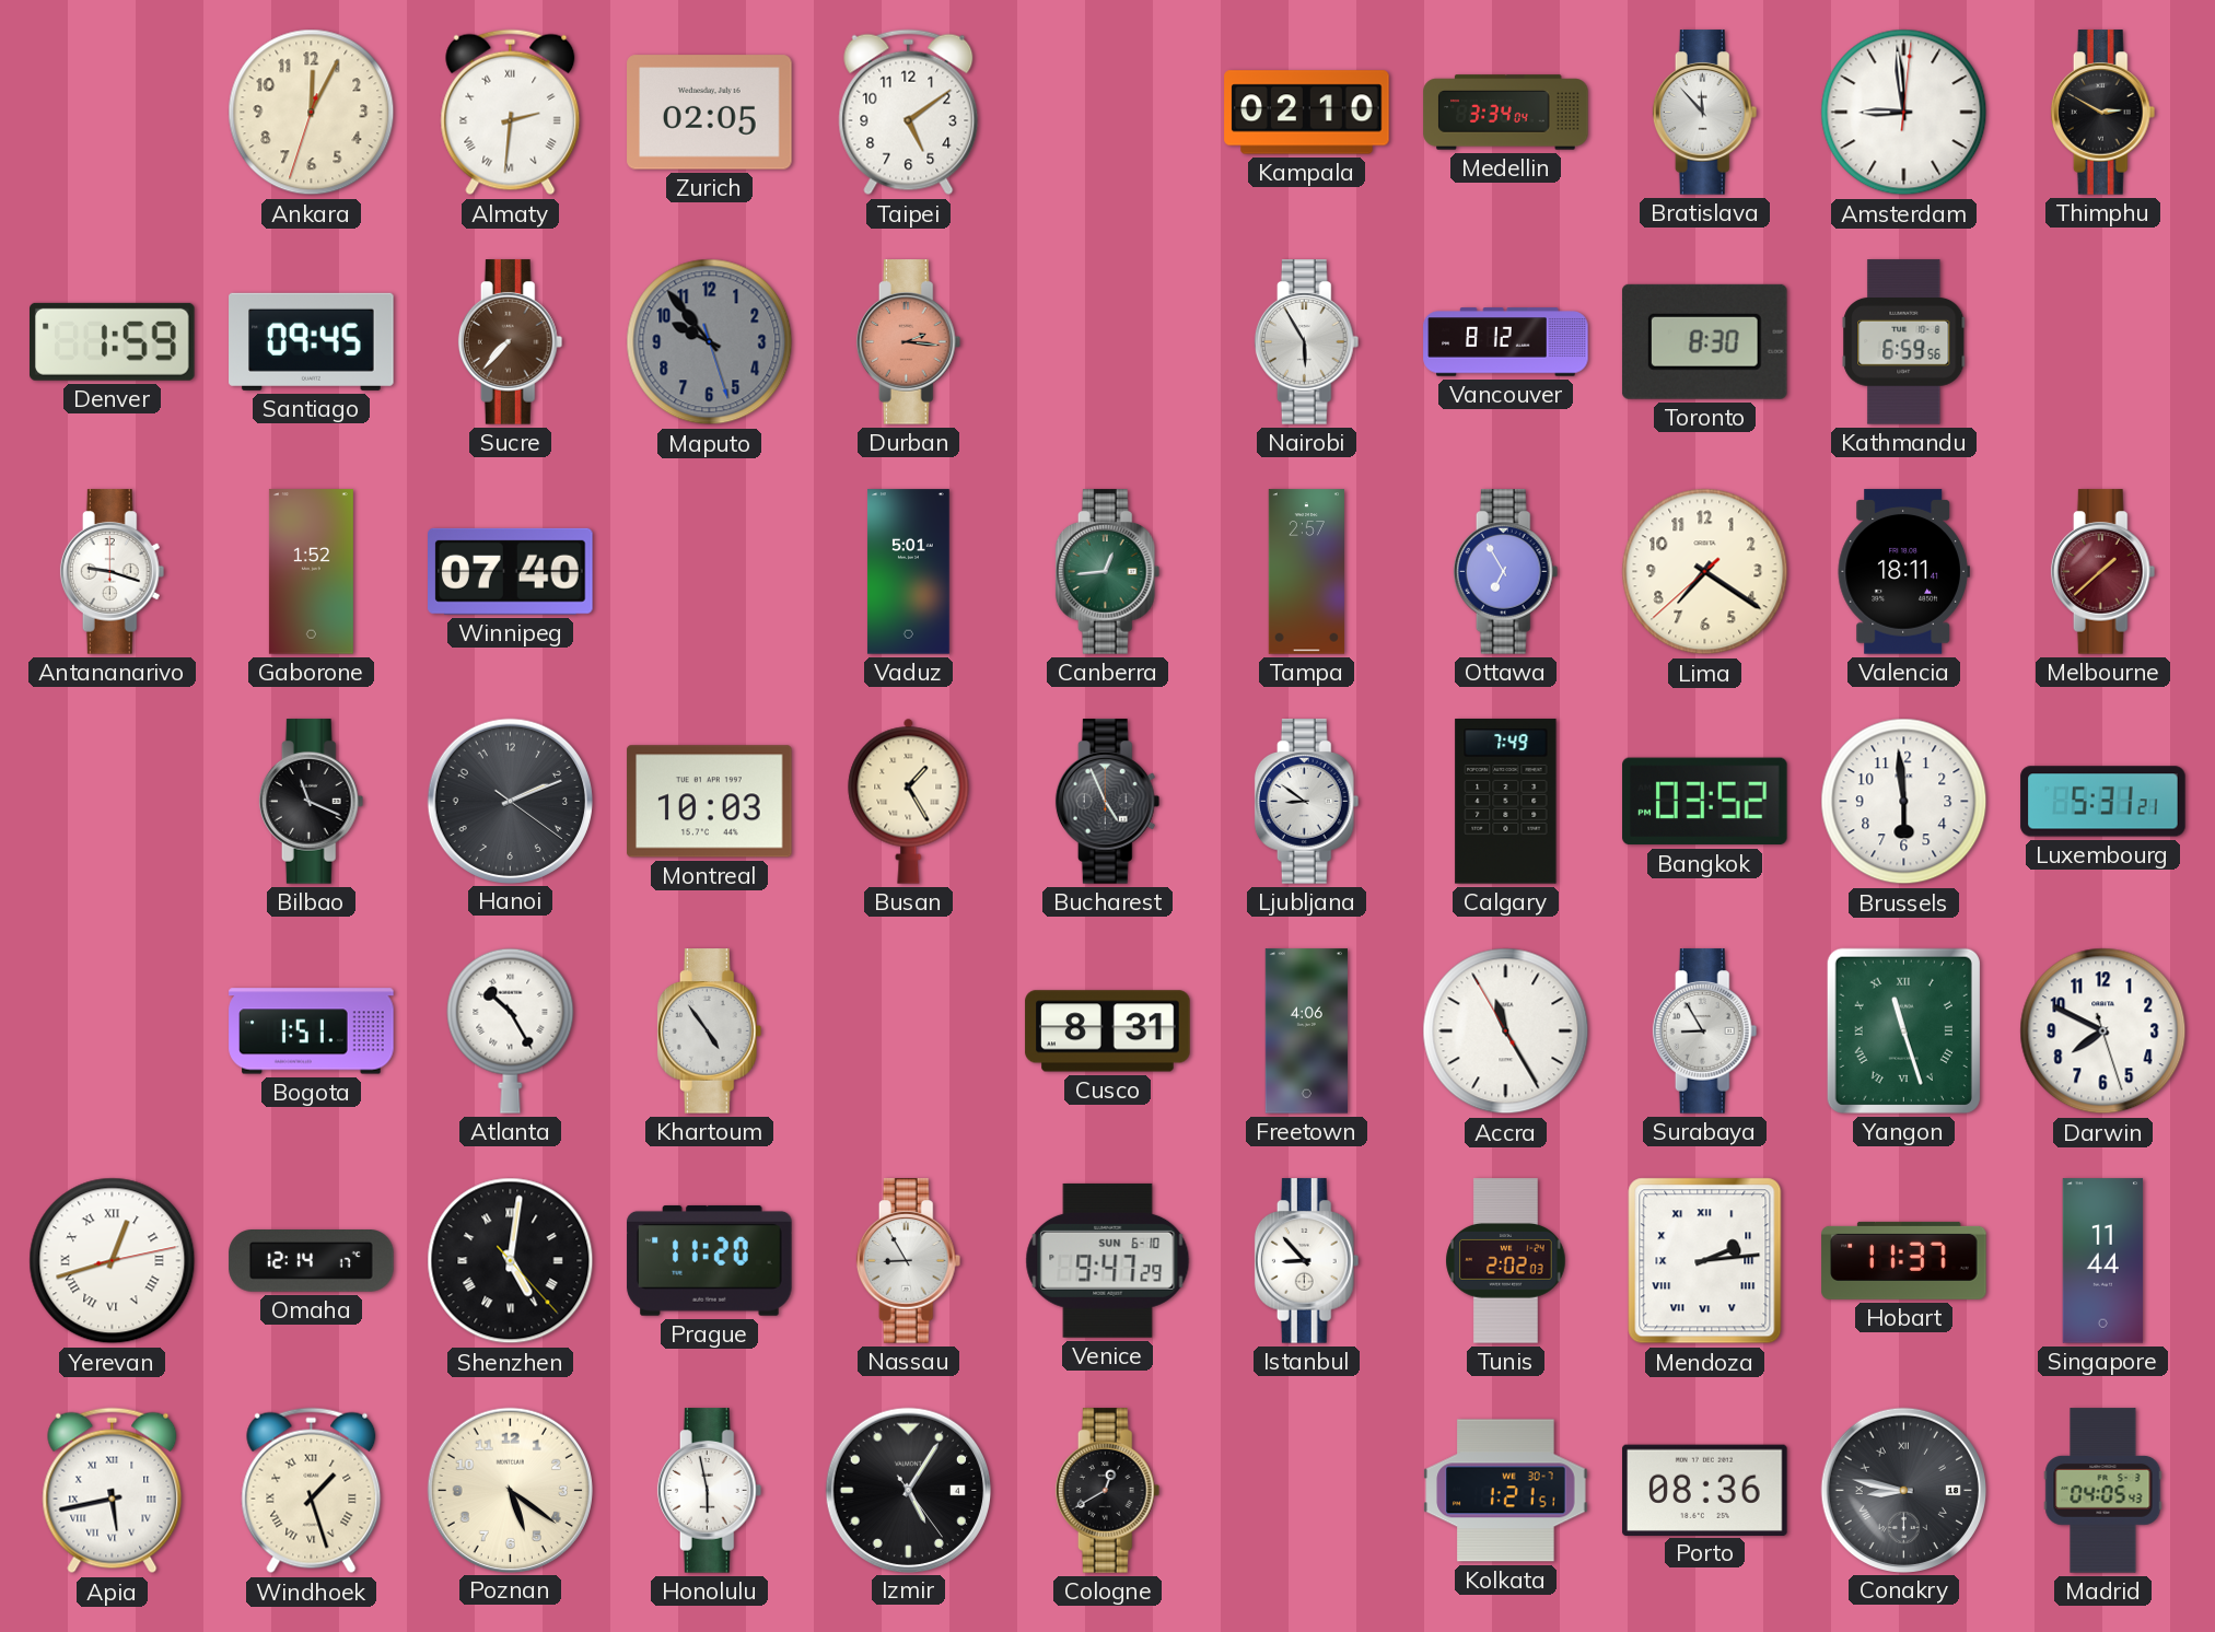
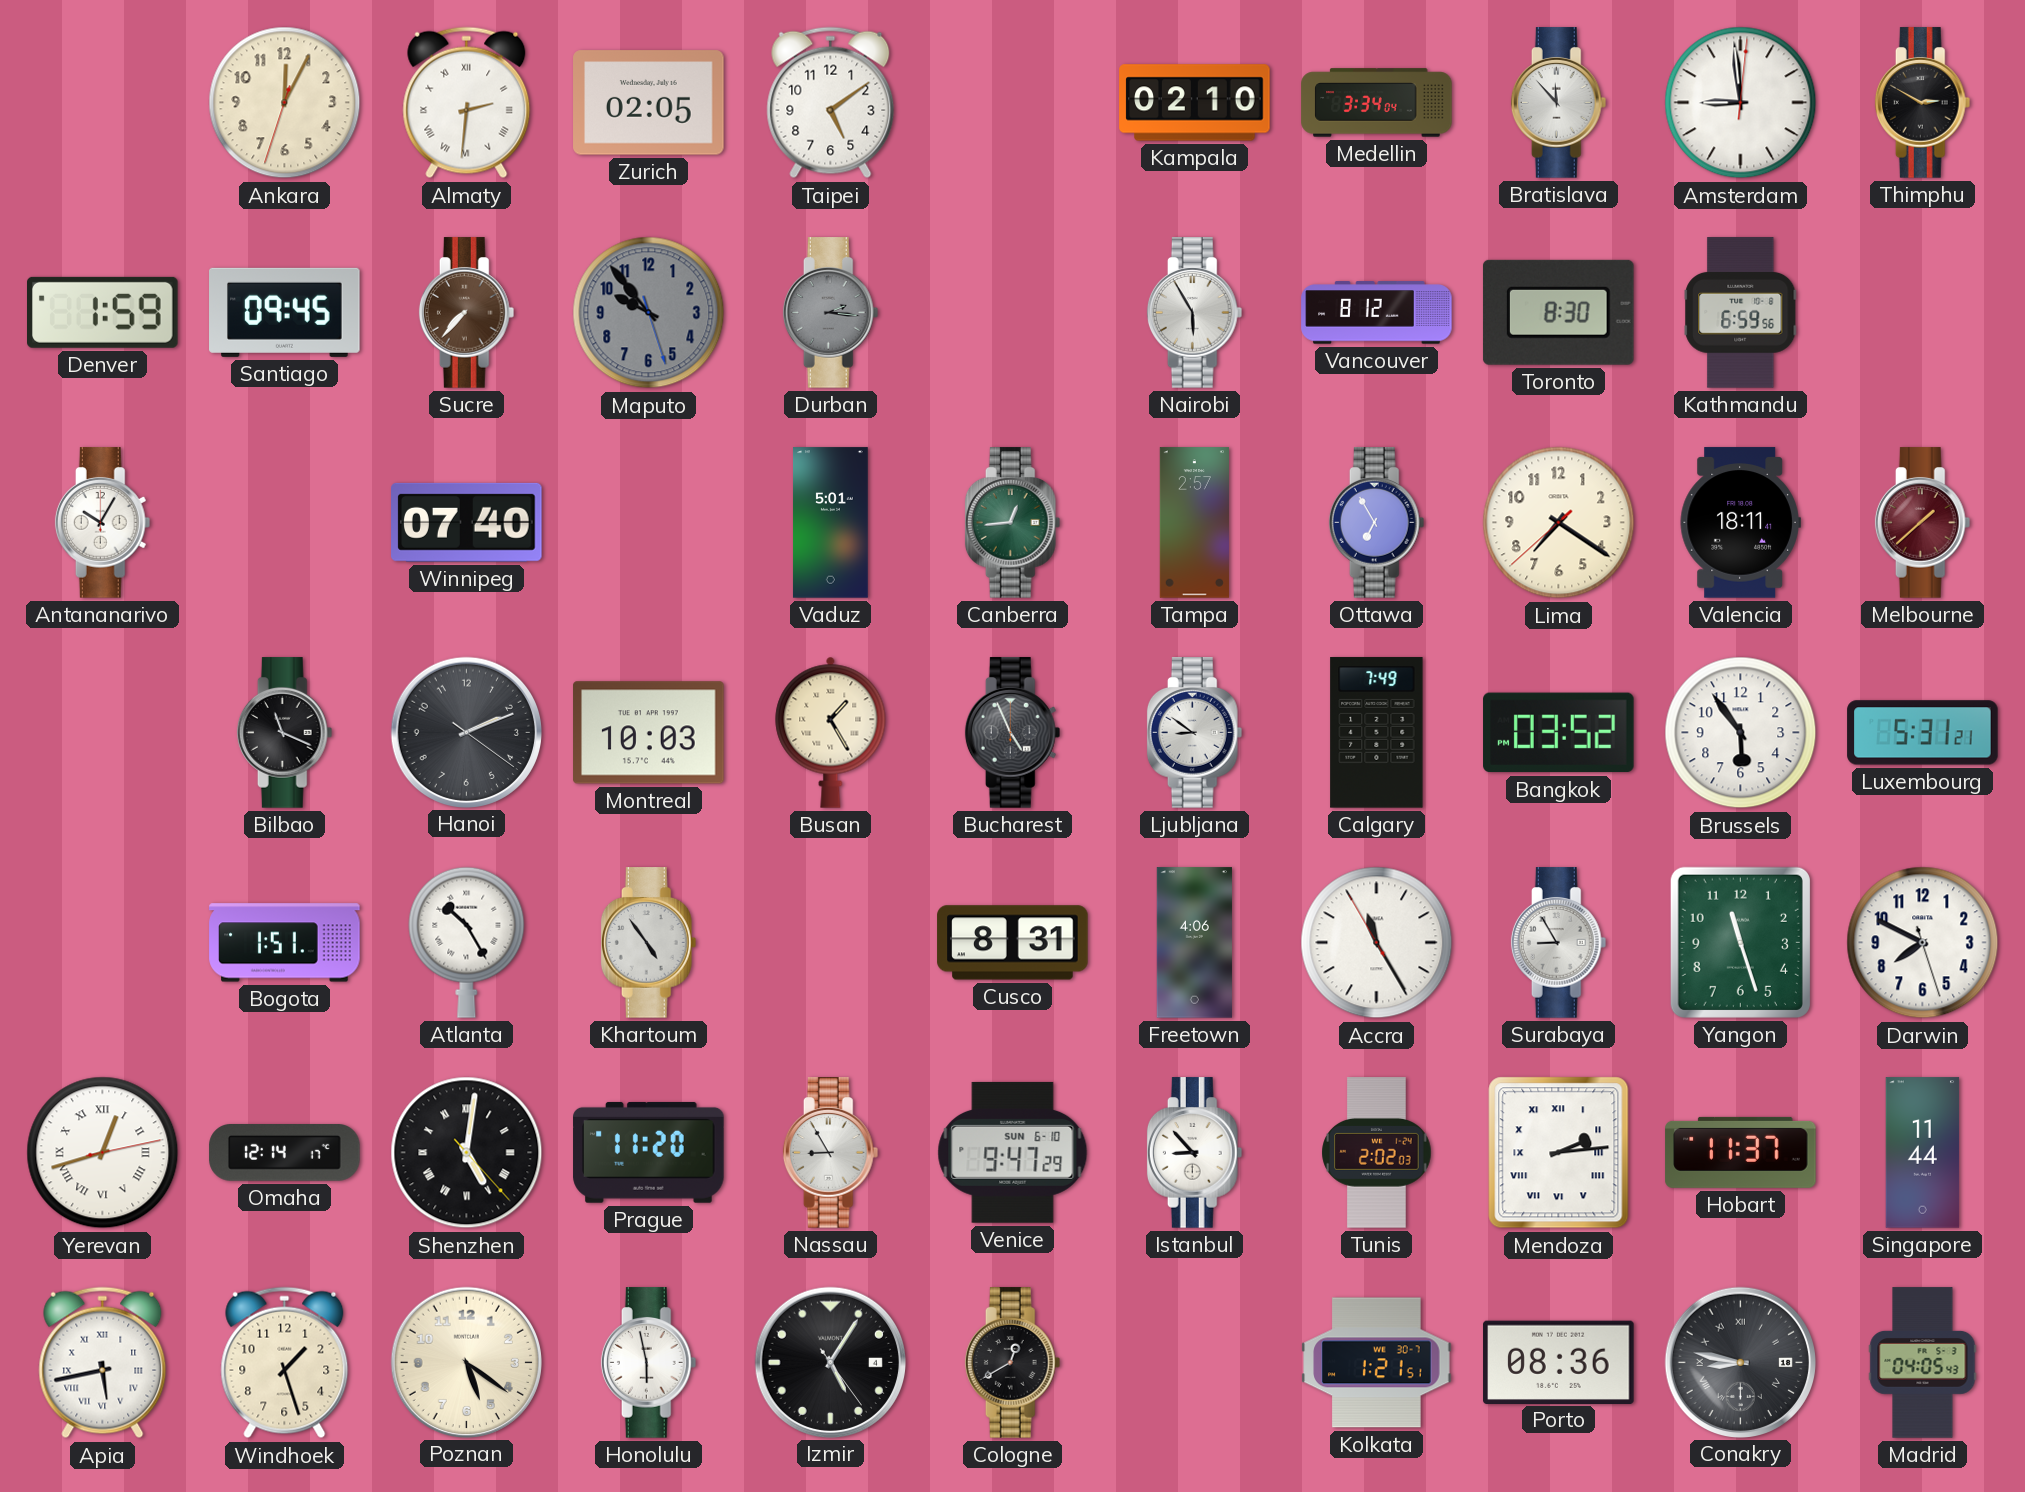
Durban dial: salmon -> grey (831, 313)
Antananarivo: 9:18 -> 10:05 (103, 523)
Gaborone: 1:52 -> none (311, 572)
Brussels: 5:59 -> 5:54 (1741, 733)
Yangon numerals: Roman -> Arabic (1740, 942)
Windhoek numerals: Roman -> Arabic (285, 1363)
